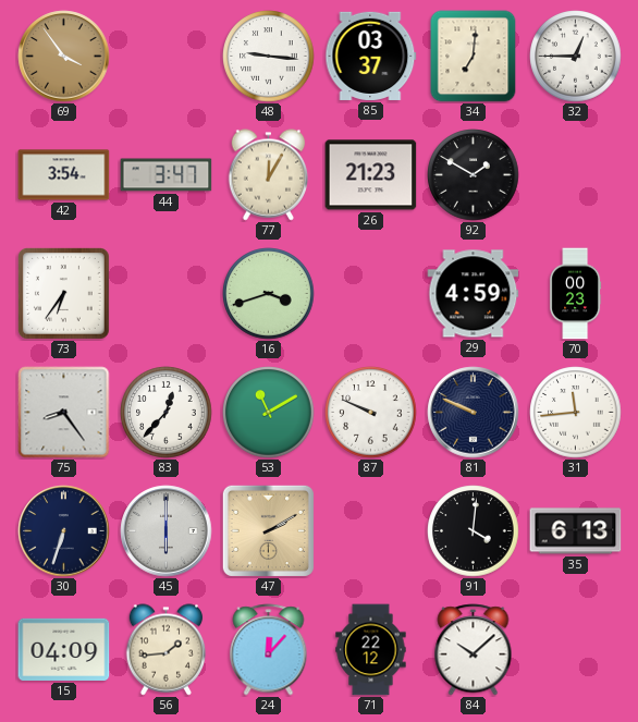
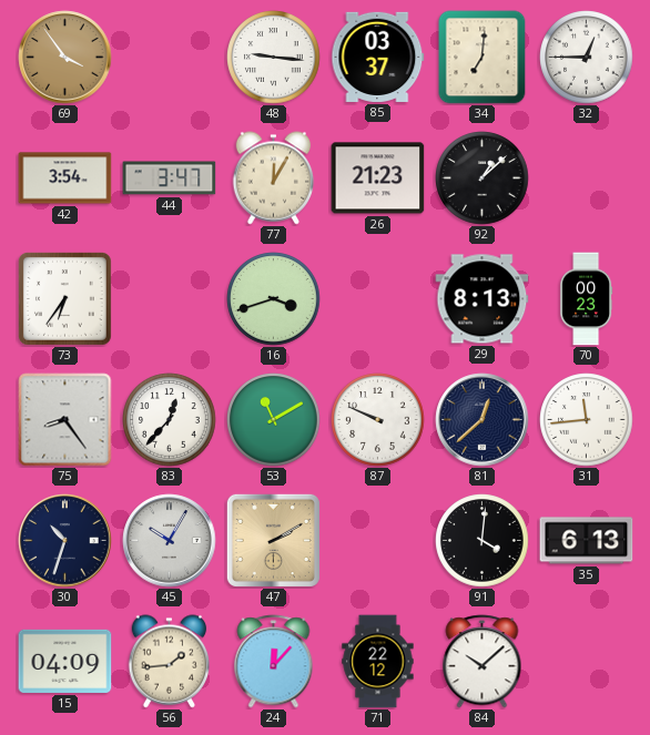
92: 1:50 -> 1:08 (483, 178)
29: 4:59 -> 8:13 (483, 299)
81: 9:49 -> 12:38 (483, 420)
30: 6:33 -> 10:33 (65, 541)
45: 6:00 -> 10:05 (170, 541)
